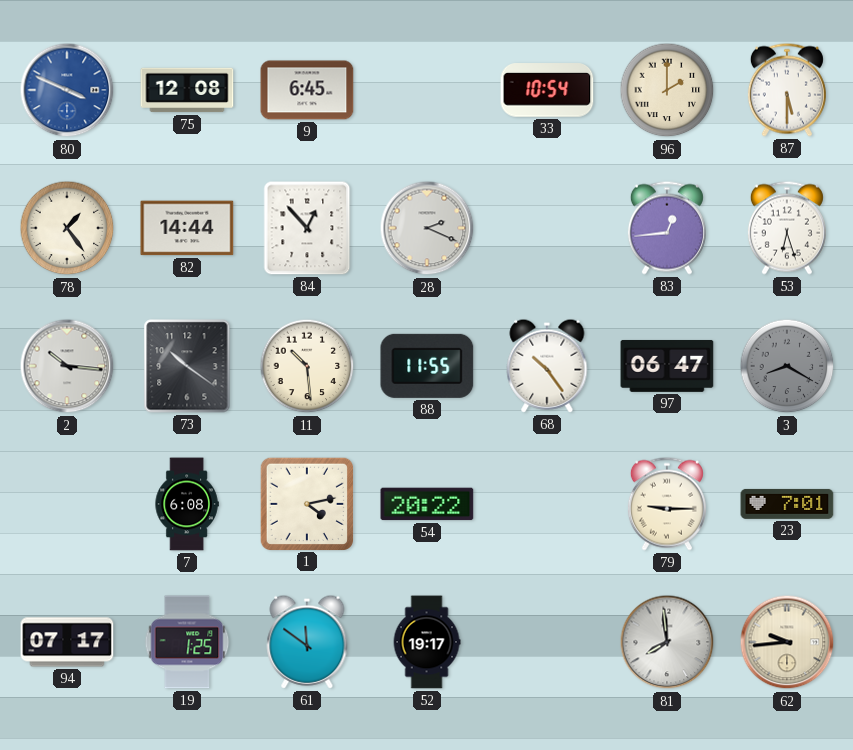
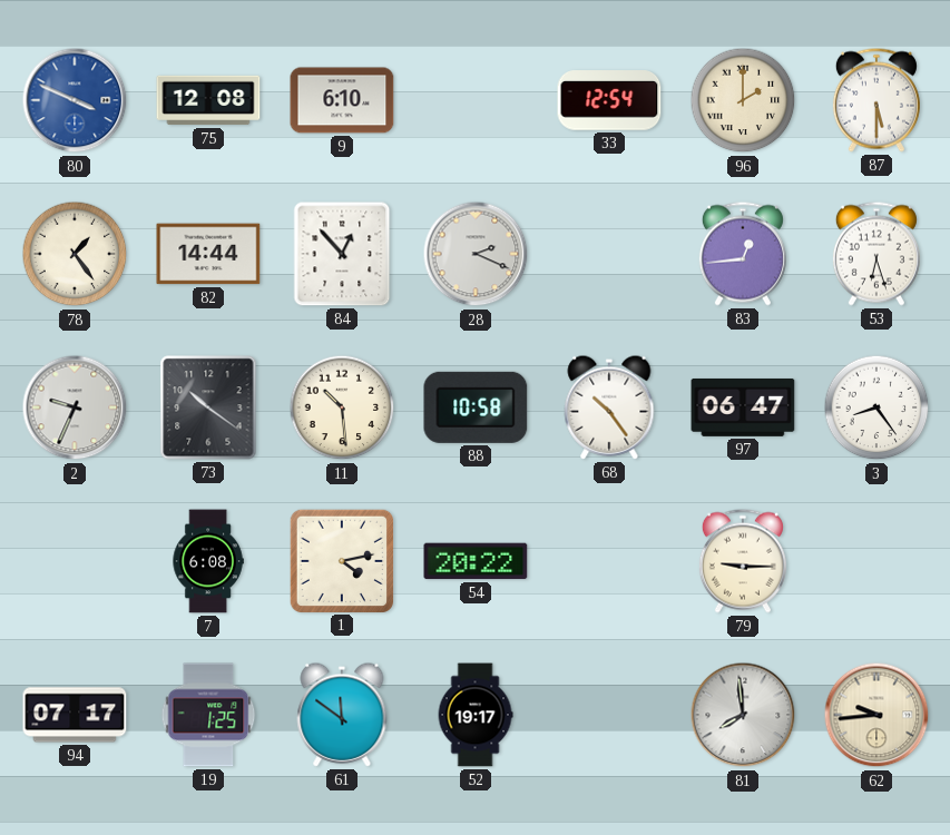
9: 6:45 -> 6:10 (342, 100)
33: 10:54 -> 12:54 (609, 100)
2: 10:16 -> 9:34 (75, 407)
88: 11:55 -> 10:58 (476, 407)
3: 8:20 -> 8:24 (876, 407)
3 dial: grey -> white (876, 407)
23: 7:01 -> none (787, 504)
